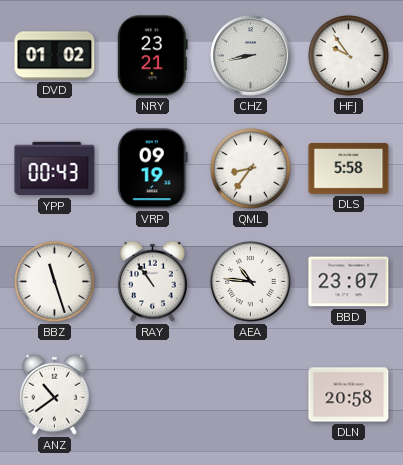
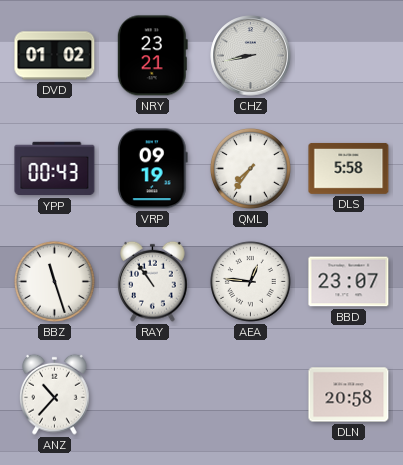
HFJ: 9:54 -> none (348, 55)
QML: 8:36 -> 7:36 (250, 168)
AEA: 10:46 -> 12:46 (250, 281)
ANZ: 10:39 -> 10:37 (55, 394)
